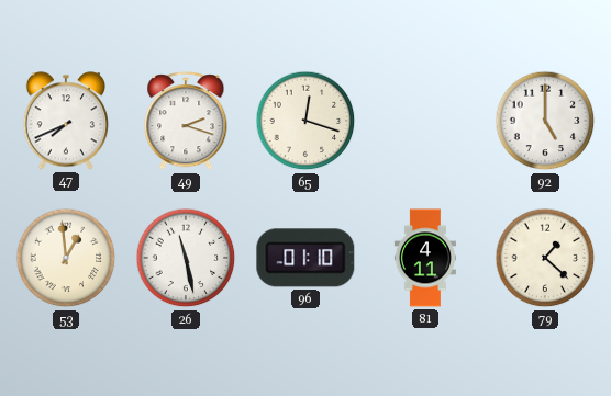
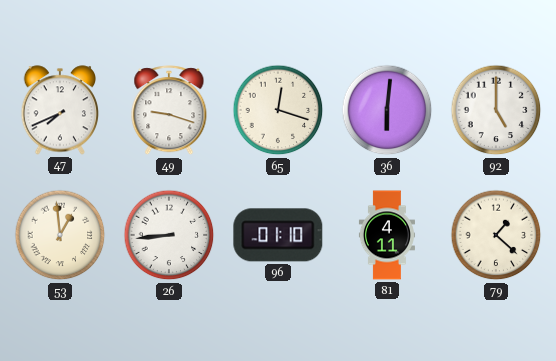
49: 2:18 -> 9:18 (169, 111)
36: none -> 6:01 (387, 110)
26: 11:28 -> 8:44 (169, 235)
